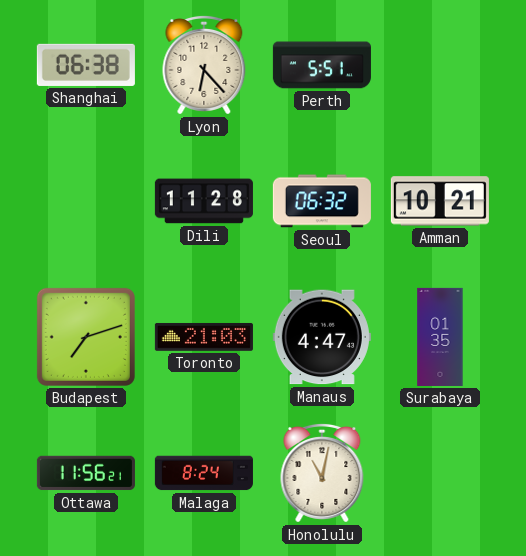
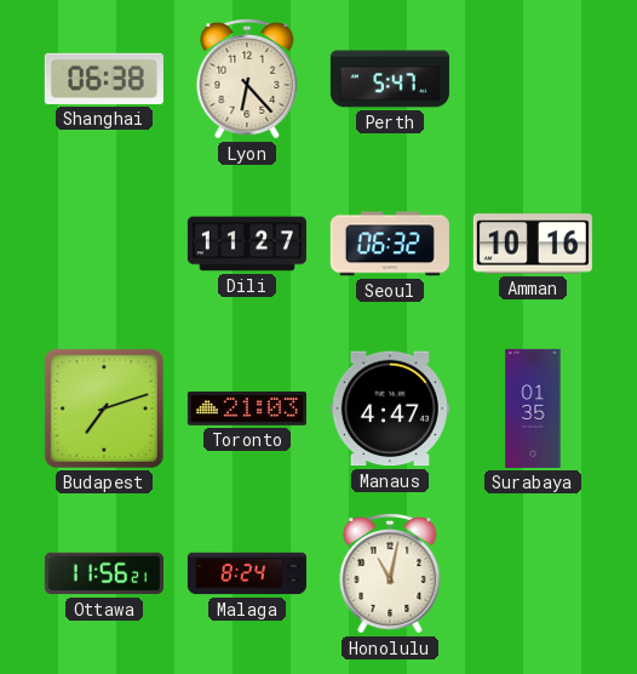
Perth: 5:51 -> 5:47 (390, 79)
Dili: 11:28 -> 11:27 (247, 244)
Amman: 10:21 -> 10:16 (533, 244)
